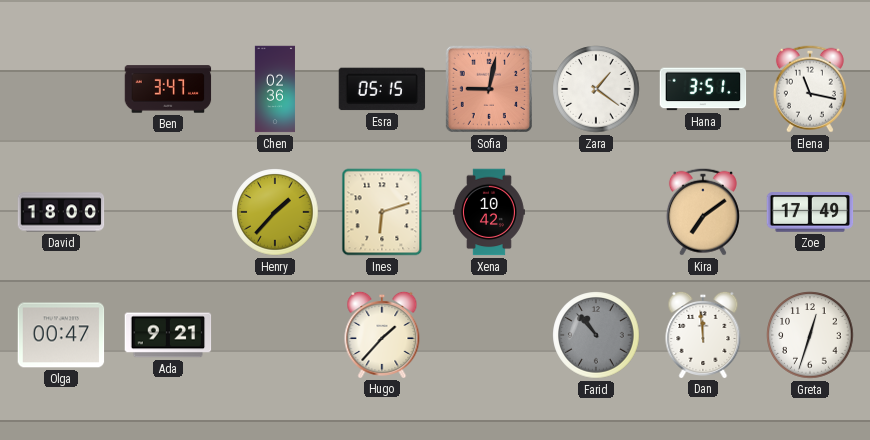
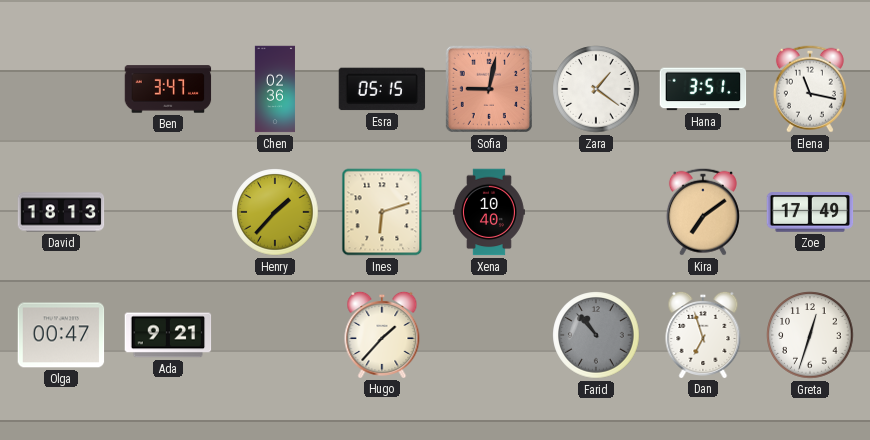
David: 18:00 -> 18:13 (61, 212)
Xena: 10:42 -> 10:40 (489, 212)
Dan: 11:59 -> 6:57 (703, 334)
